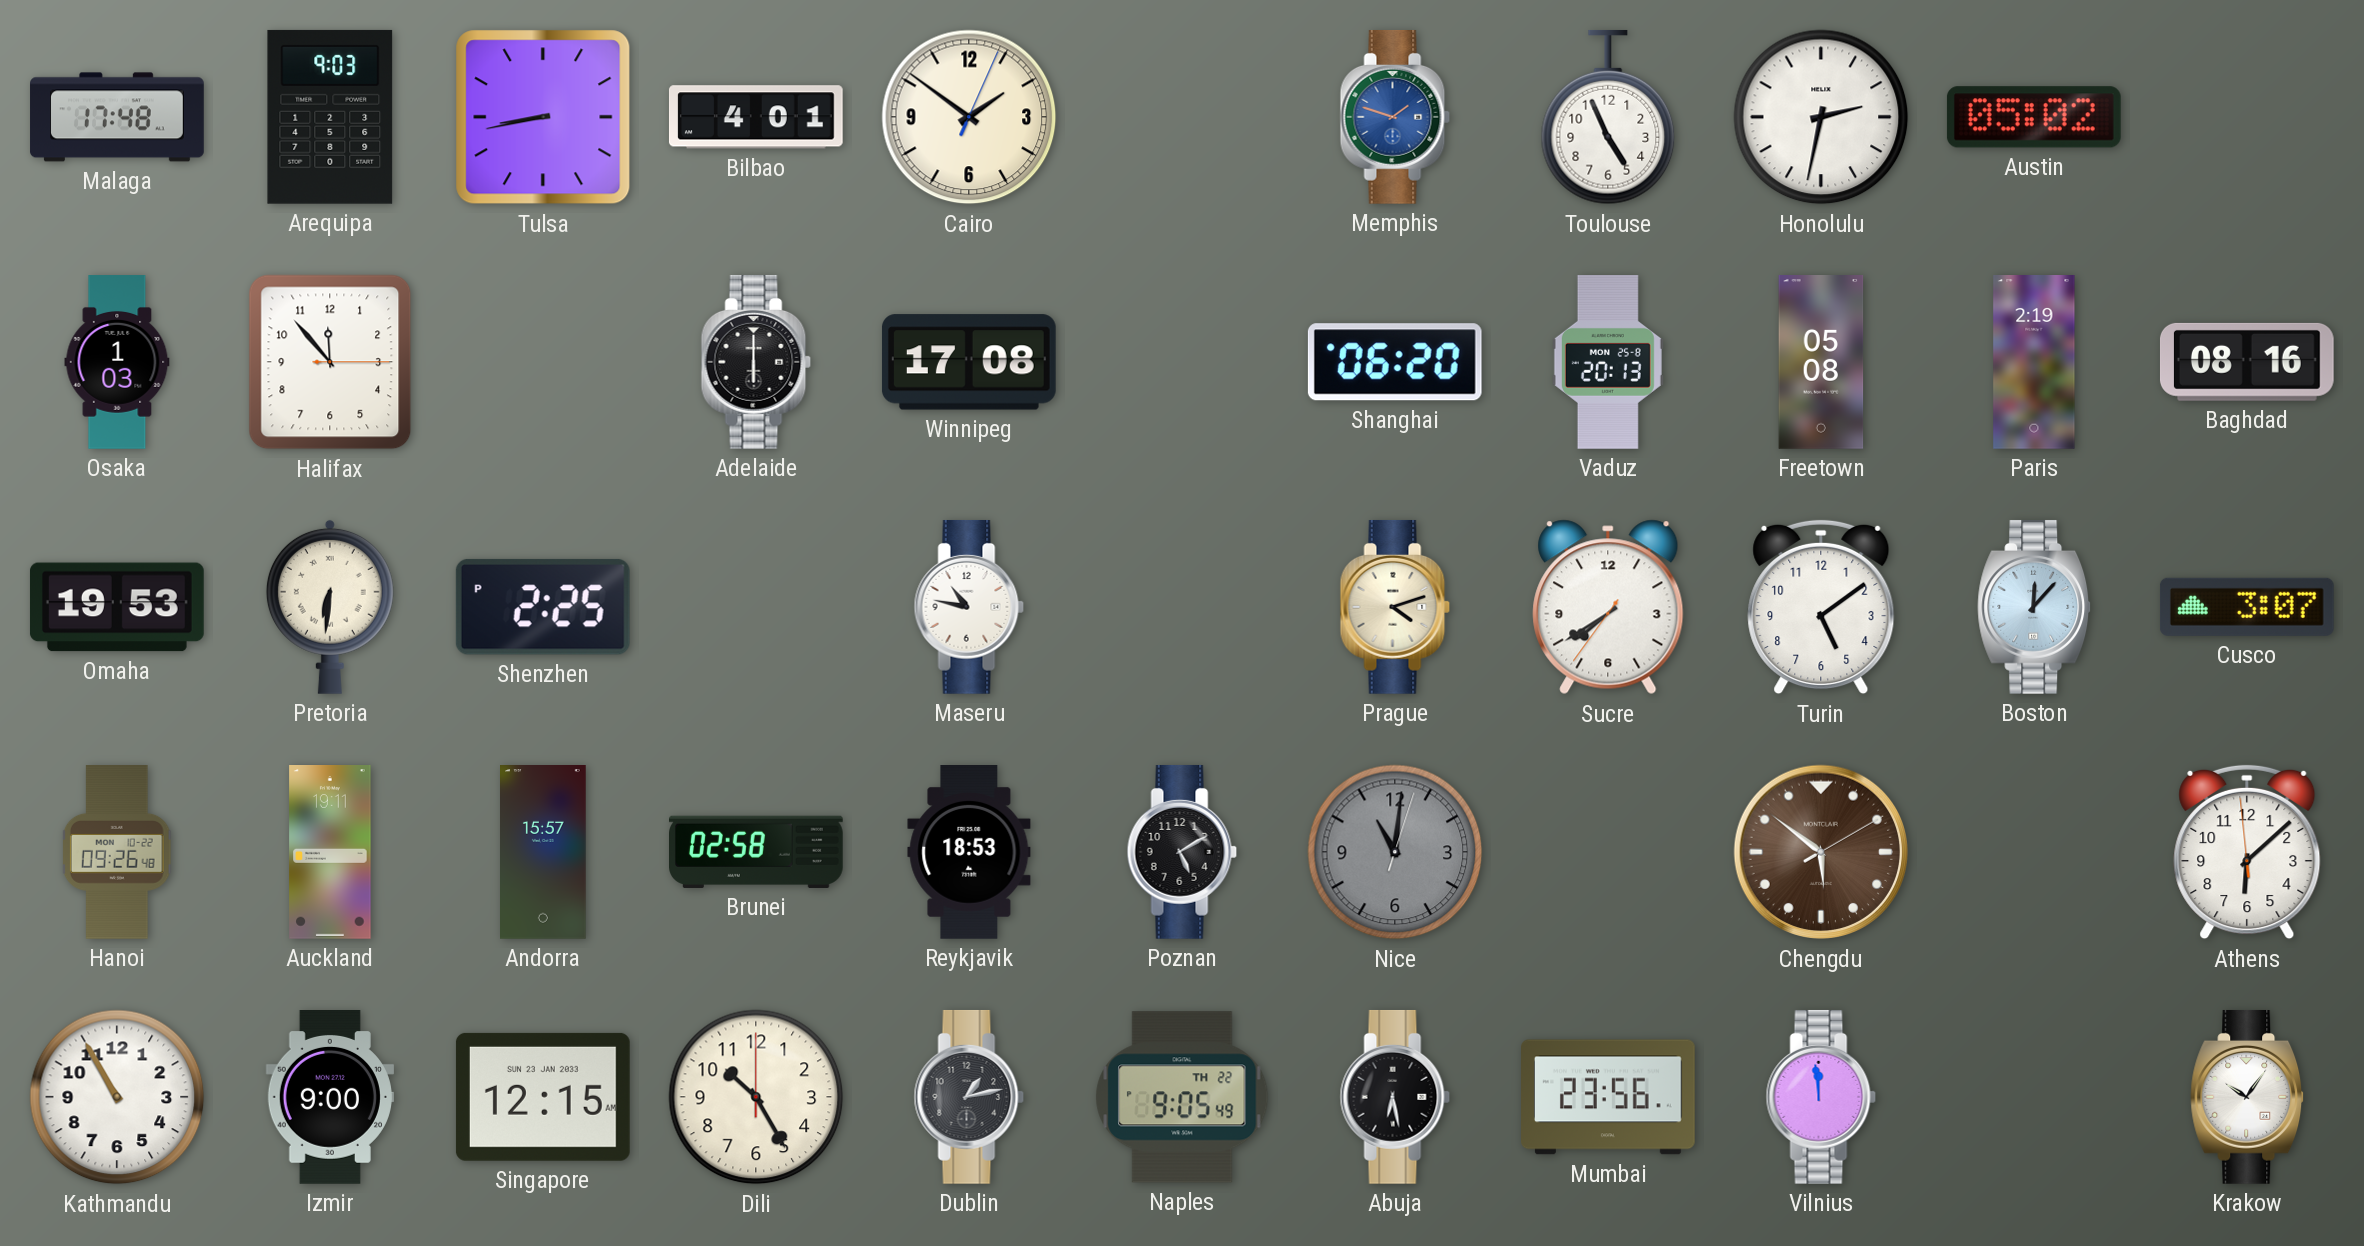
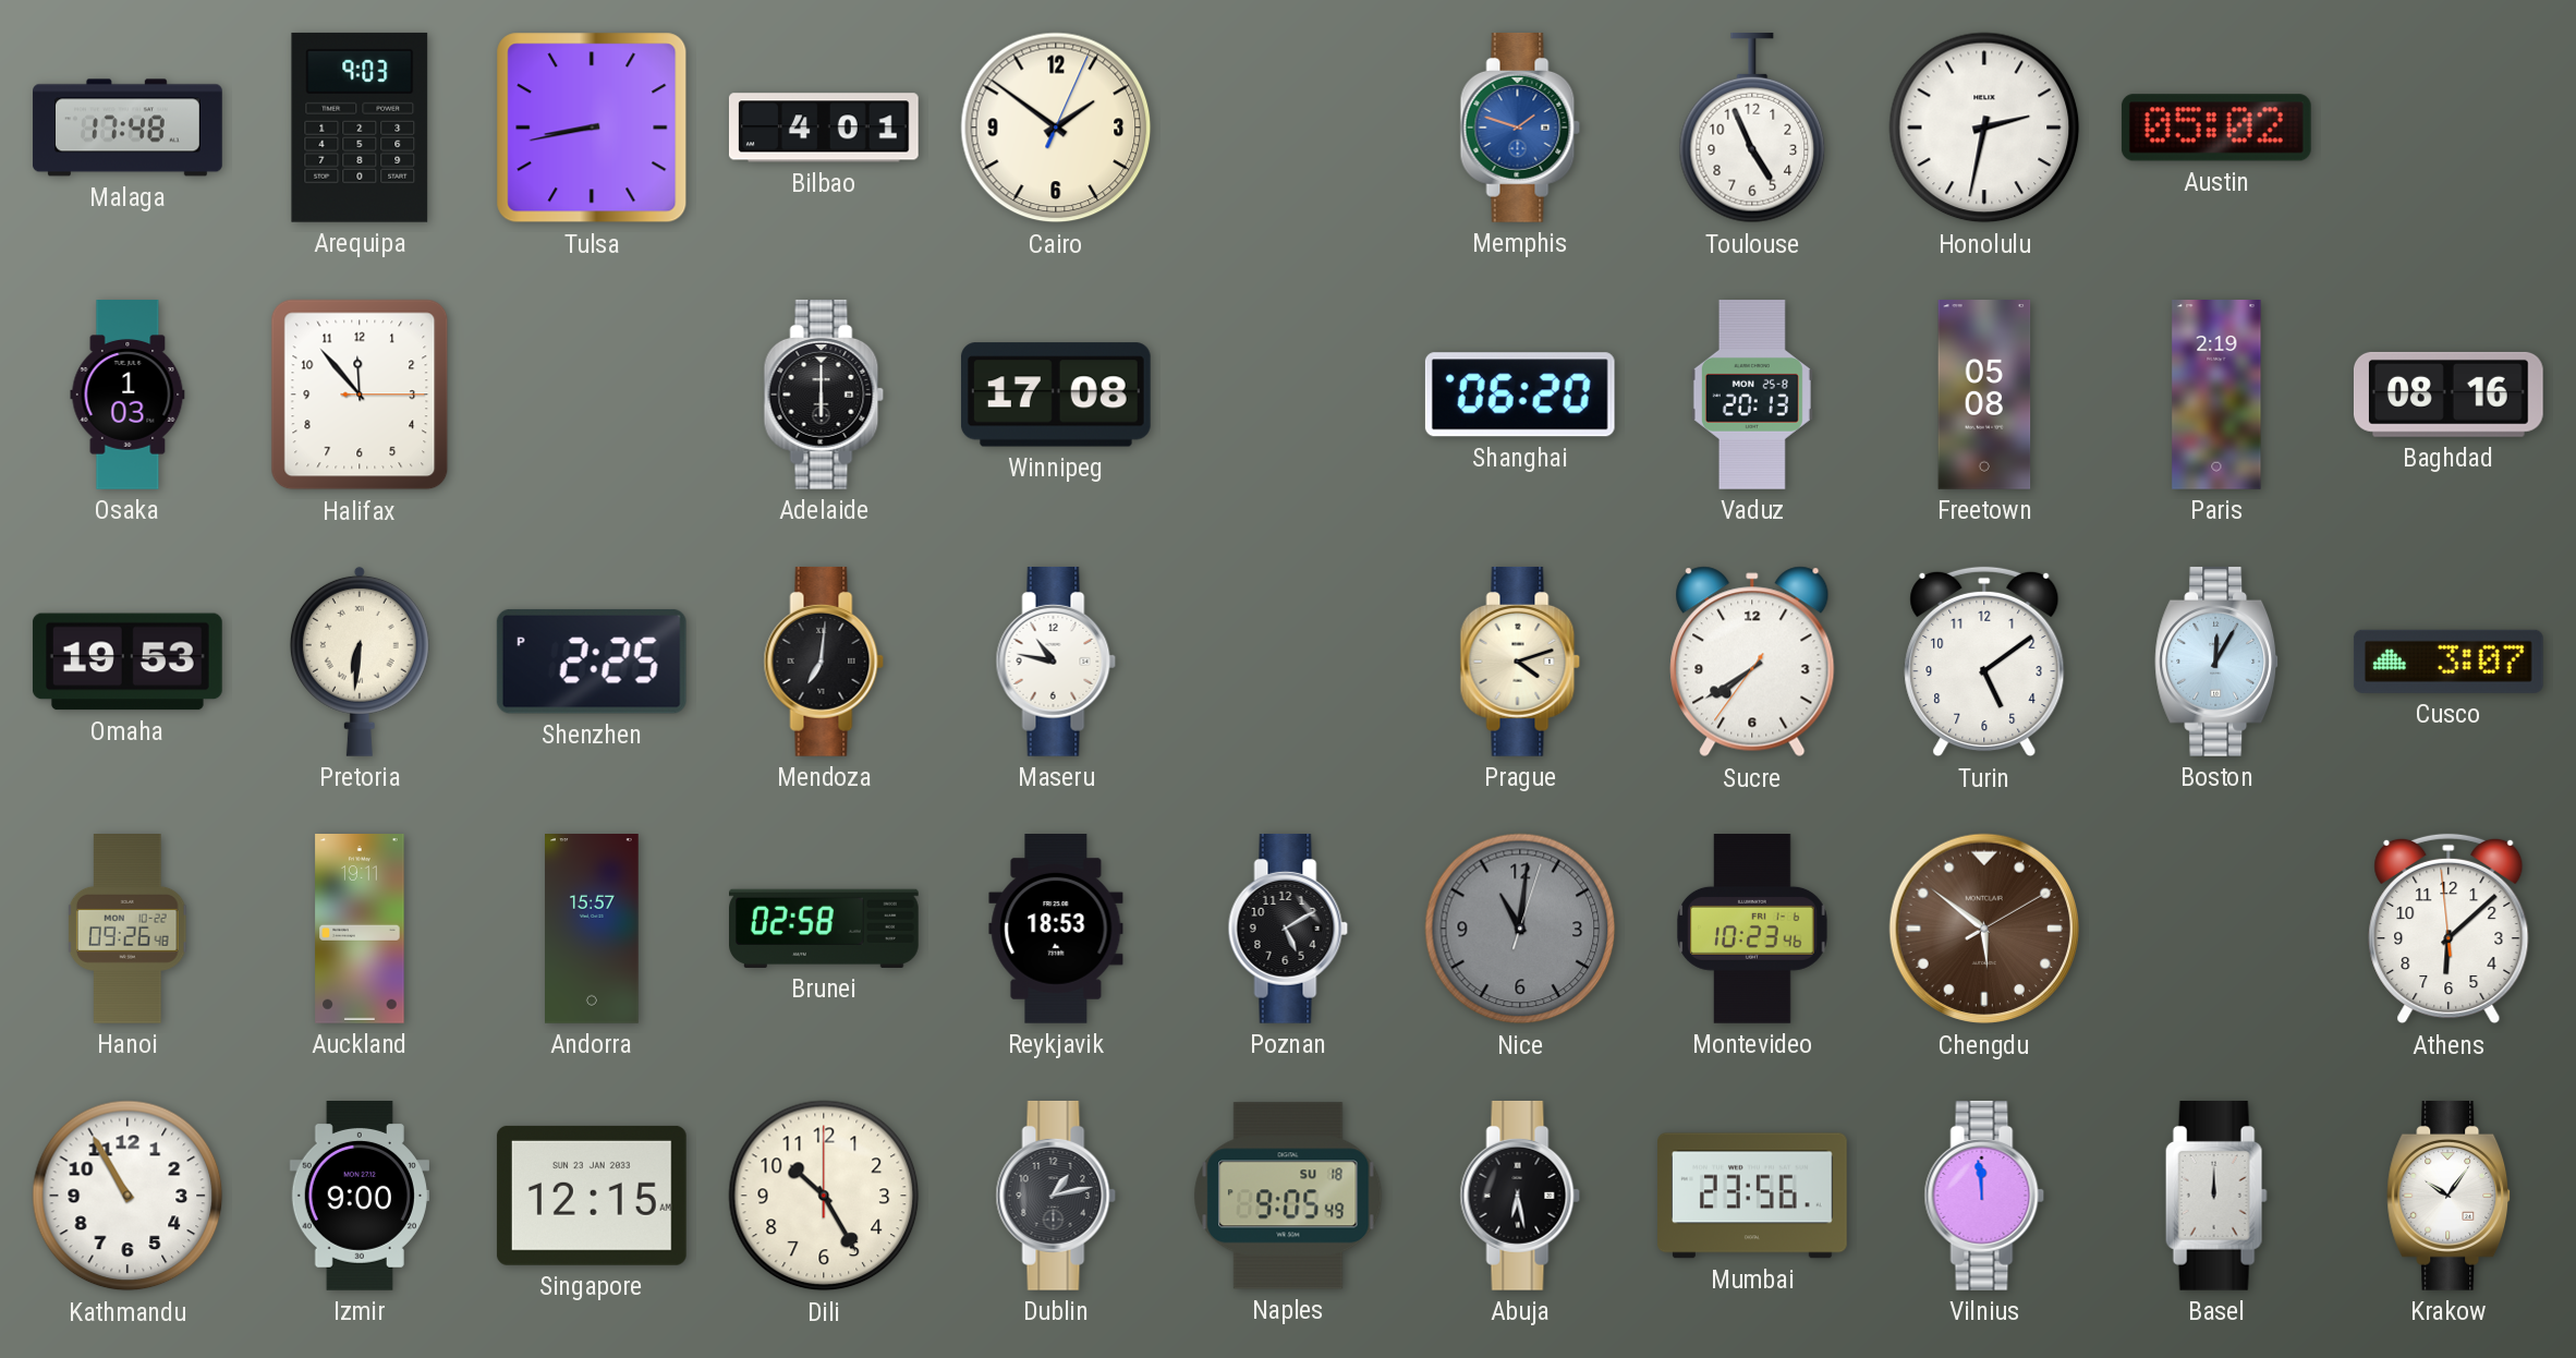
Mendoza: none -> 7:01 (824, 662)
Boston: 12:07 -> 12:05 (2217, 662)
Montevideo: none -> 10:23 (1752, 930)
Naples date: TH 22 -> SU 18 (1288, 1196)
Basel: none -> 12:00 (2216, 1196)
